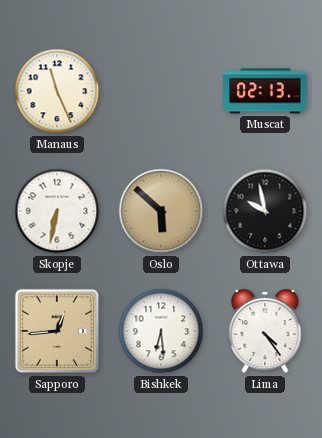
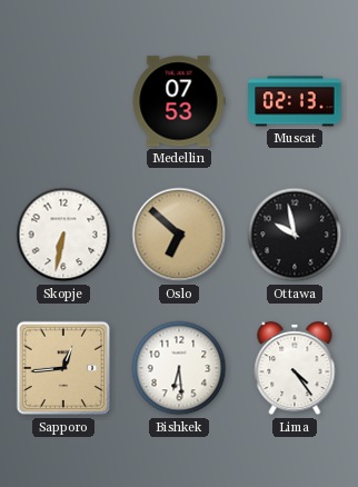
Manaus: 11:26 -> none (57, 91)
Medellin: none -> 07:53 (179, 101)
Oslo: 5:52 -> 6:52 (179, 235)
